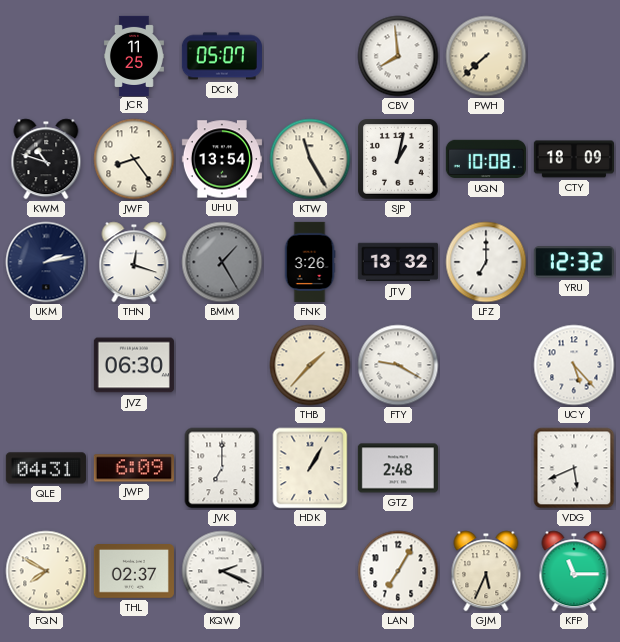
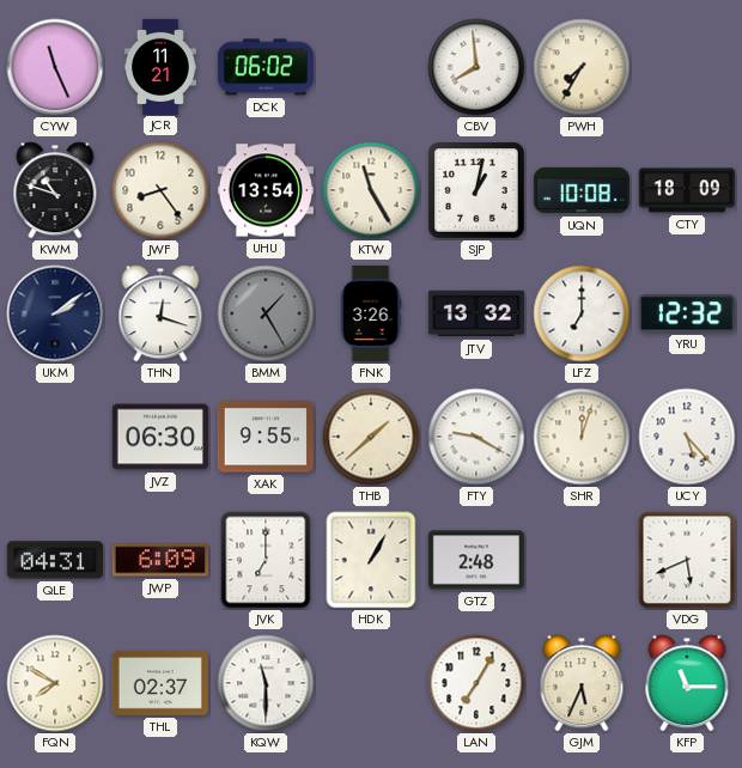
CYW: none -> 11:26 (55, 67)
JCR: 11:25 -> 11:21 (160, 66)
DCK: 05:07 -> 06:02 (266, 67)
PWH: 7:38 -> 7:35 (582, 67)
UKM: 2:13 -> 2:09 (55, 313)
XAK: none -> 9:55 (266, 437)
THB: 1:37 -> 1:38 (371, 437)
SHR: none -> 12:03 (582, 437)
KQW: 2:19 -> 11:30 (266, 683)
